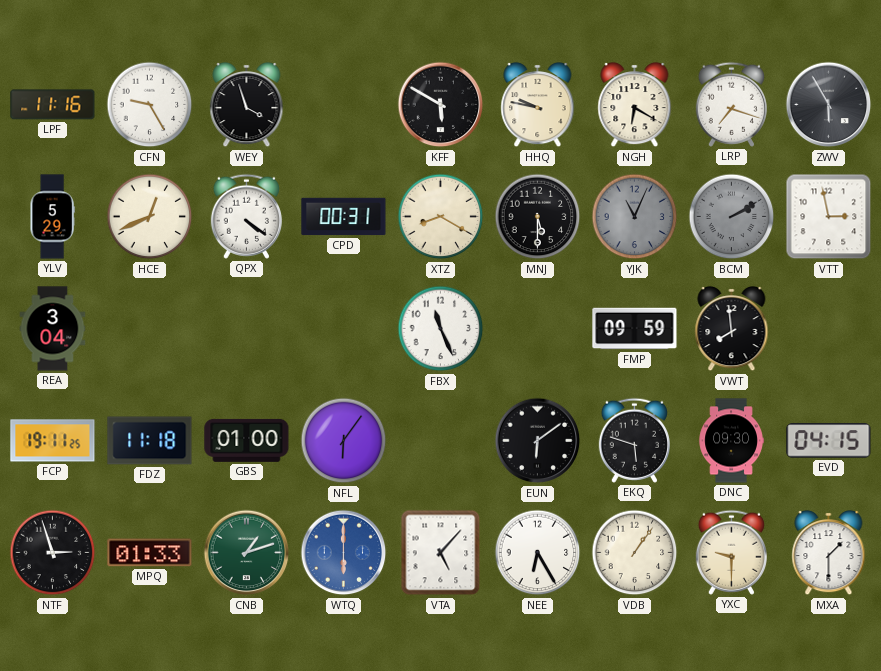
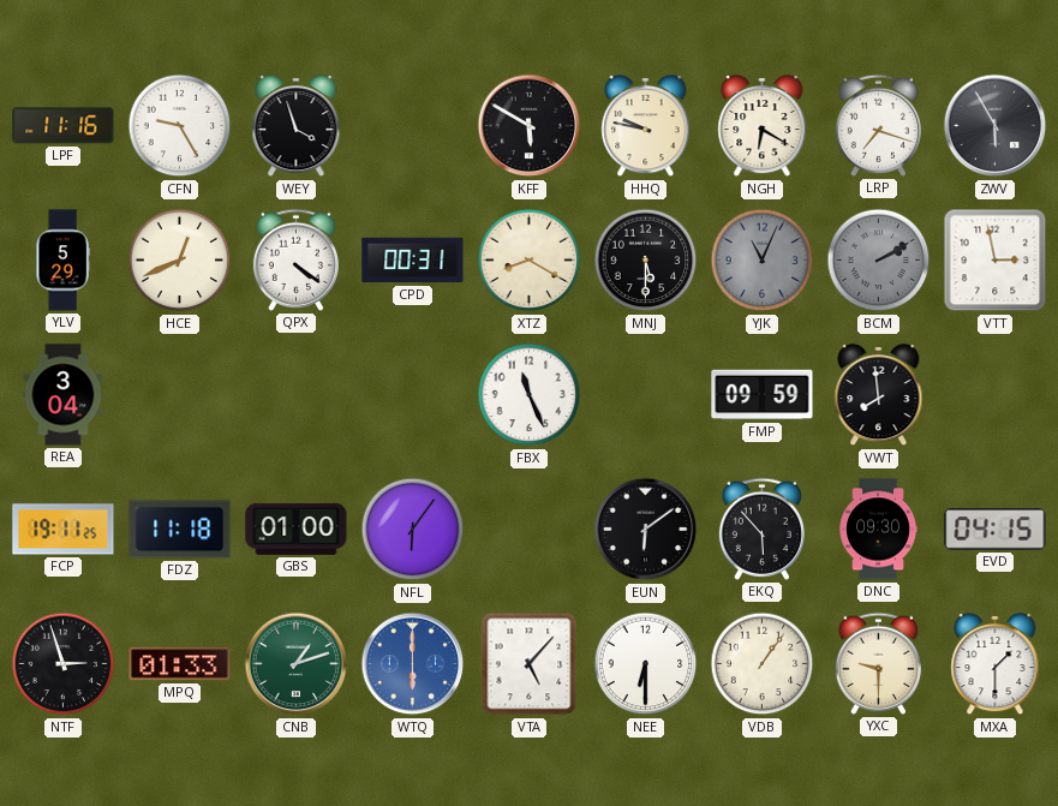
EKQ: 5:48 -> 5:53 (761, 529)
NEE: 6:25 -> 6:30 (646, 664)
